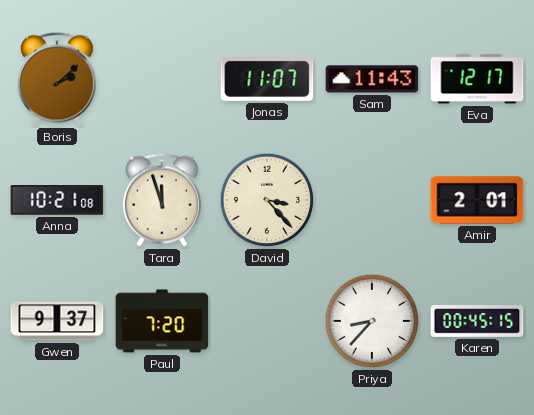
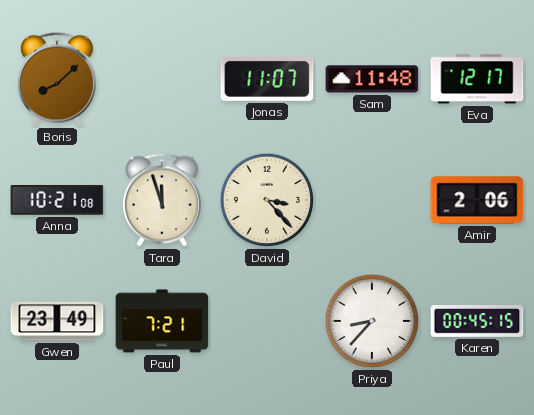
Boris: 2:08 -> 8:08 (57, 79)
Sam: 11:43 -> 11:48 (372, 79)
Amir: 2:01 -> 2:06 (477, 200)
Gwen: 9:37 -> 23:49 (57, 321)
Paul: 7:20 -> 7:21 (162, 321)
